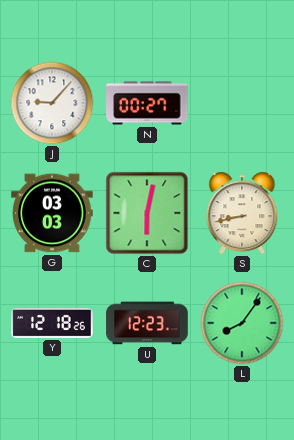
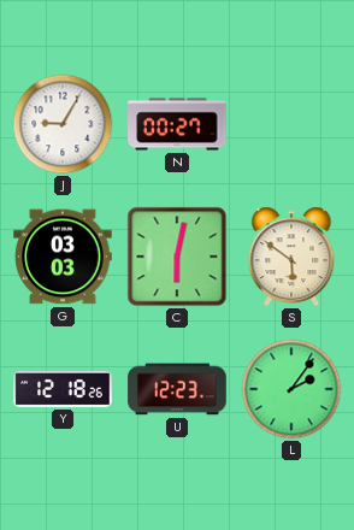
J: 9:07 -> 9:05 (63, 124)
S: 8:43 -> 5:51 (291, 257)
L: 8:06 -> 2:06 (291, 389)
